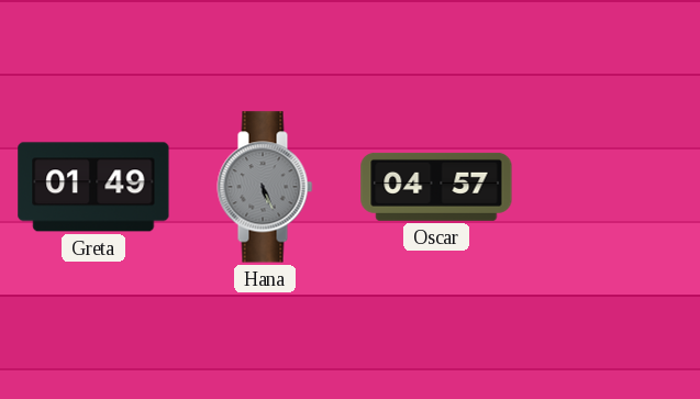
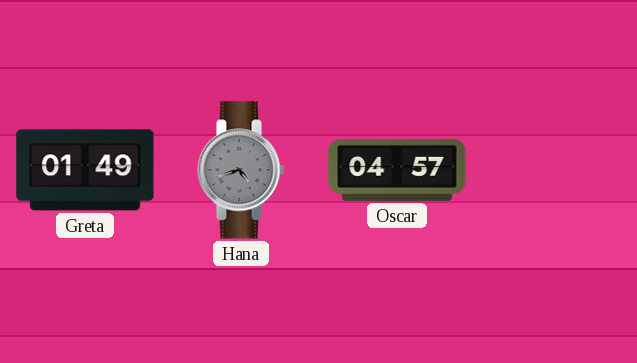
Hana: 5:26 -> 4:42 (241, 170)
